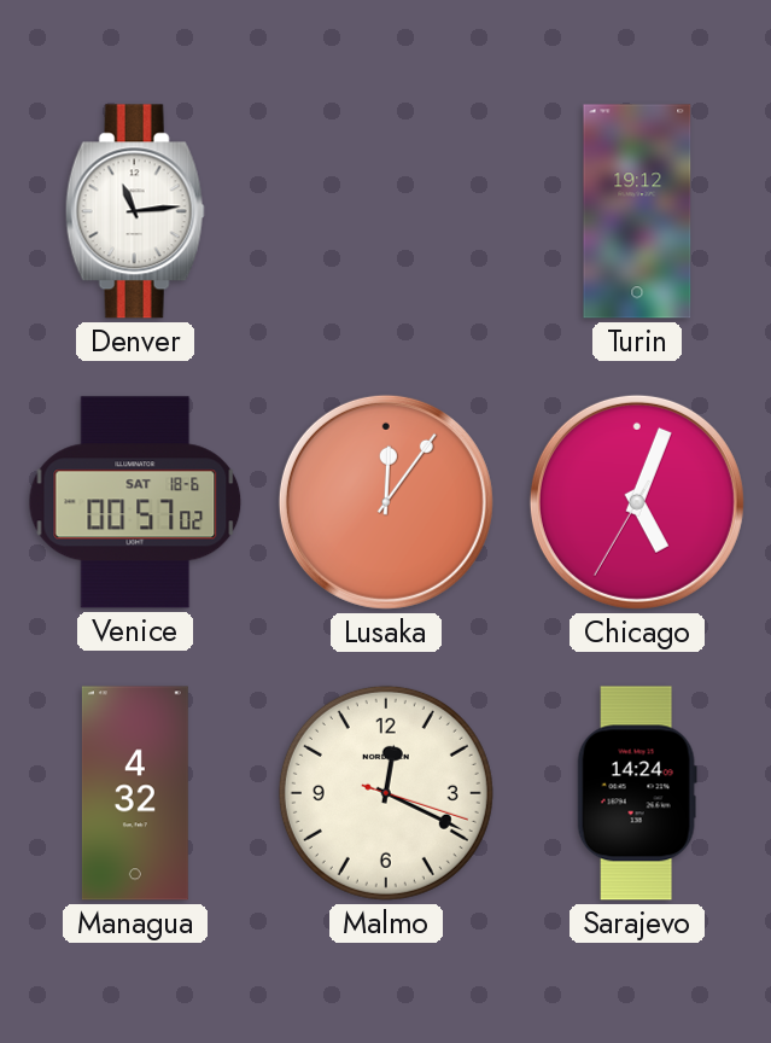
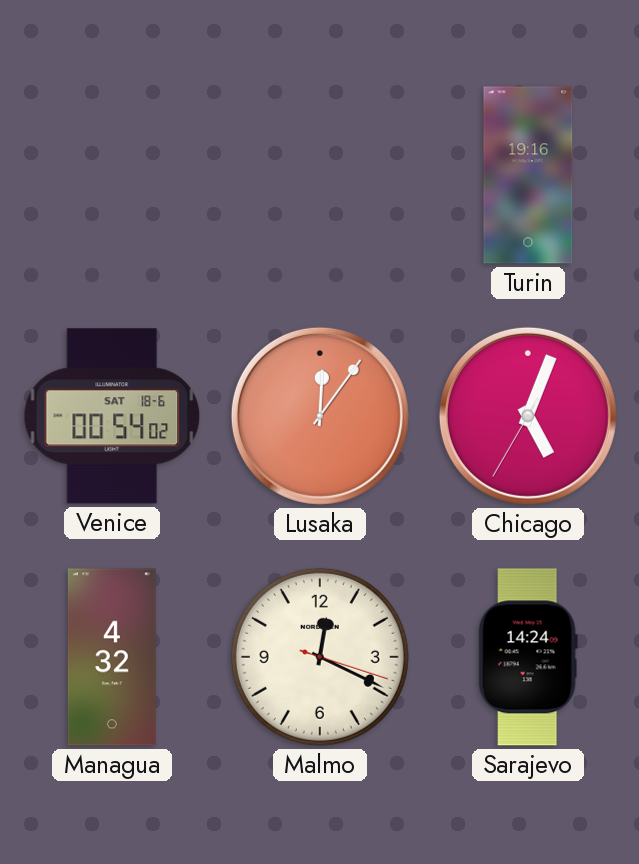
Denver: 11:14 -> none (135, 211)
Turin: 19:12 -> 19:16 (528, 175)
Venice: 00:57 -> 00:54 (112, 416)
